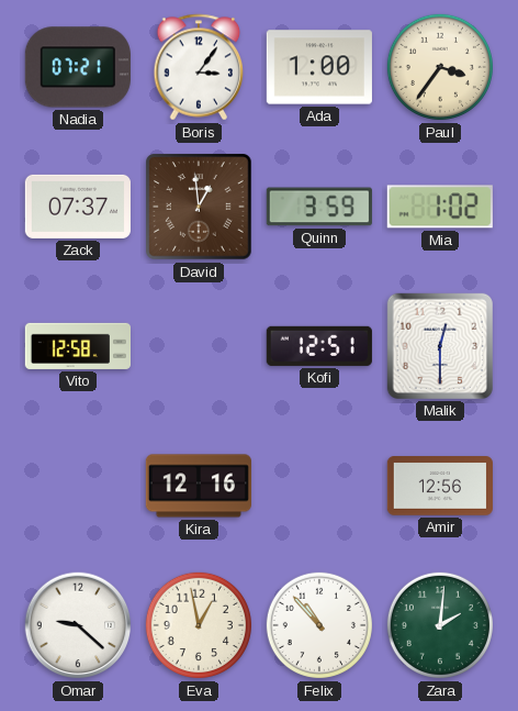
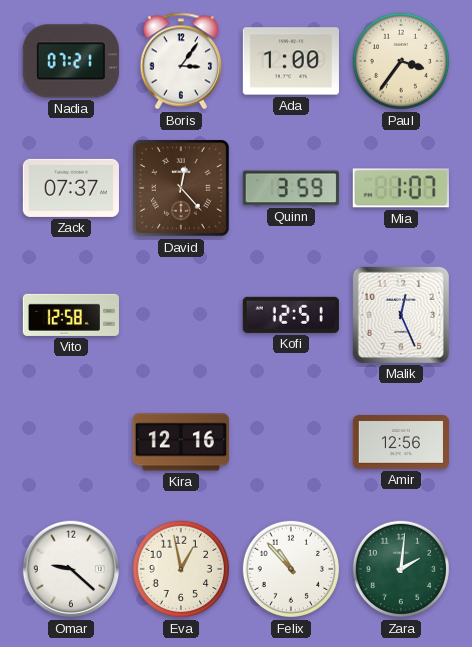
David: 12:59 -> 12:23 (182, 189)
Mia: 1:02 -> 1:07 (401, 188)
Malik: 12:30 -> 12:26 (401, 315)
